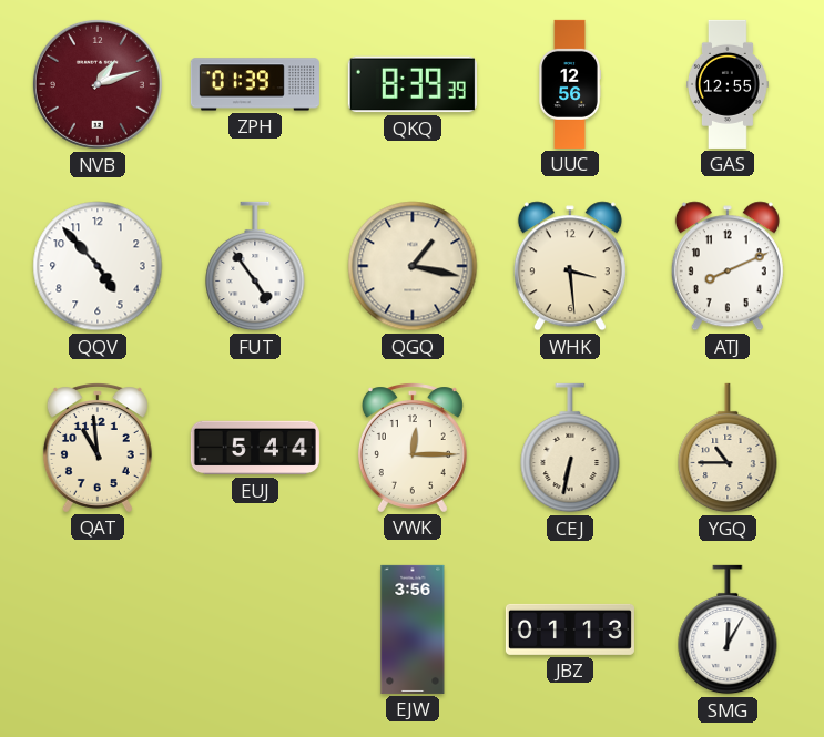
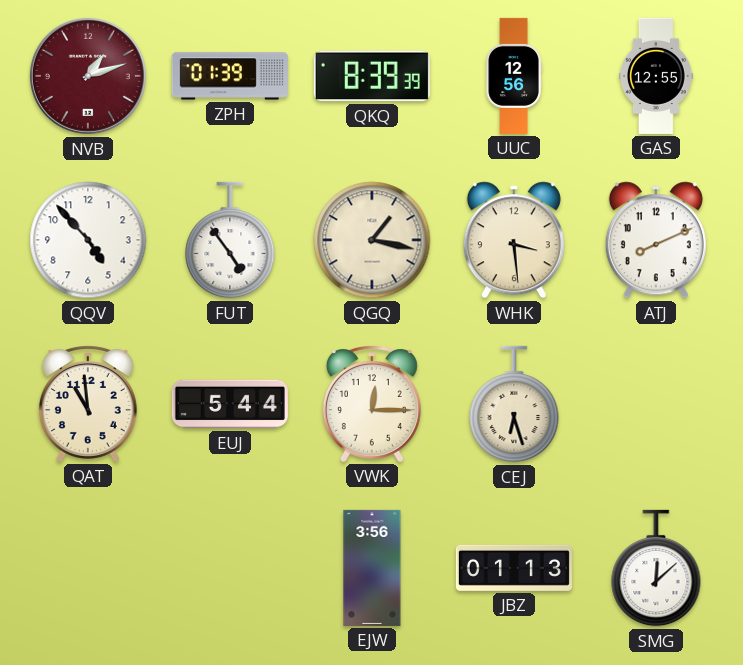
CEJ: 6:32 -> 6:27 (514, 404)
YGQ: 10:45 -> none (728, 448)
SMG: 12:05 -> 12:08 (656, 568)
